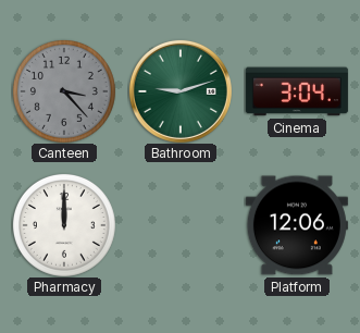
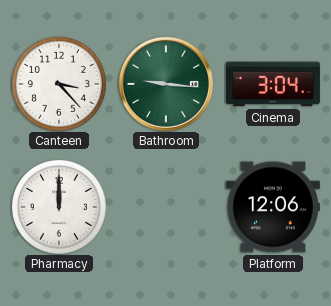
Canteen dial: grey -> white (59, 84)
Bathroom: 9:12 -> 9:16 (166, 84)
